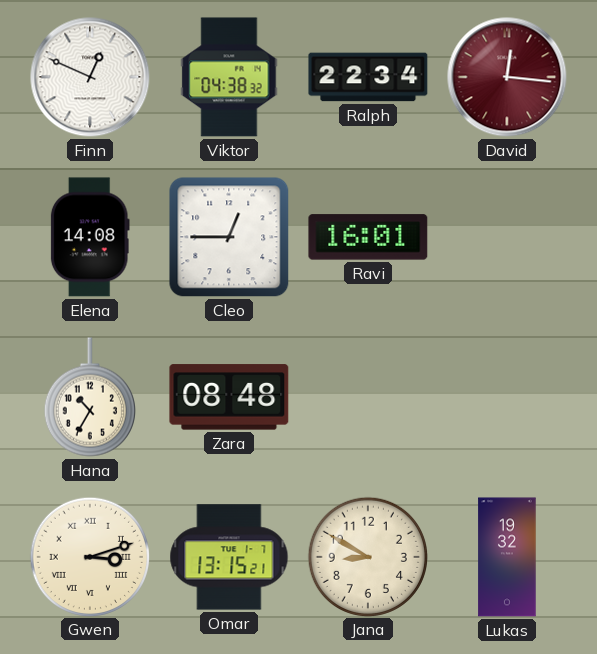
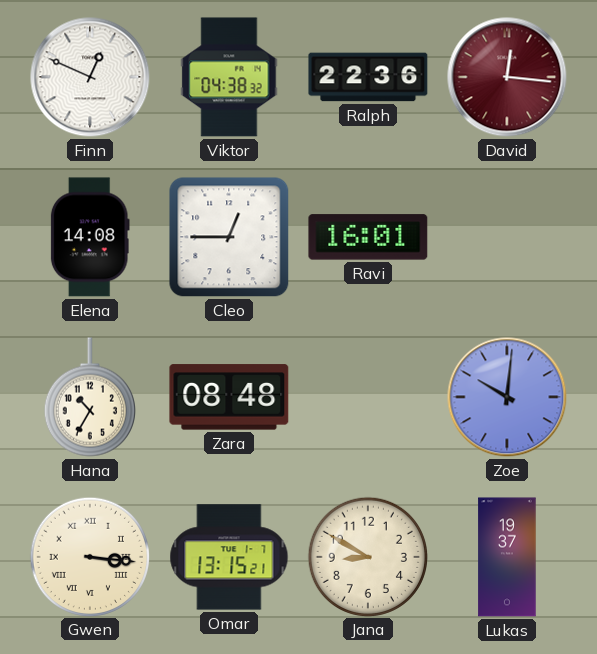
Ralph: 22:34 -> 22:36 (368, 77)
Zoe: none -> 10:01 (507, 397)
Gwen: 3:12 -> 3:16 (89, 556)
Lukas: 19:32 -> 19:37 (507, 557)
